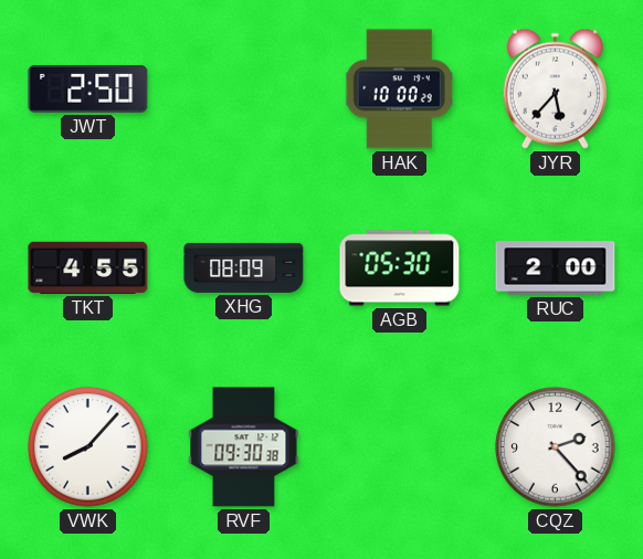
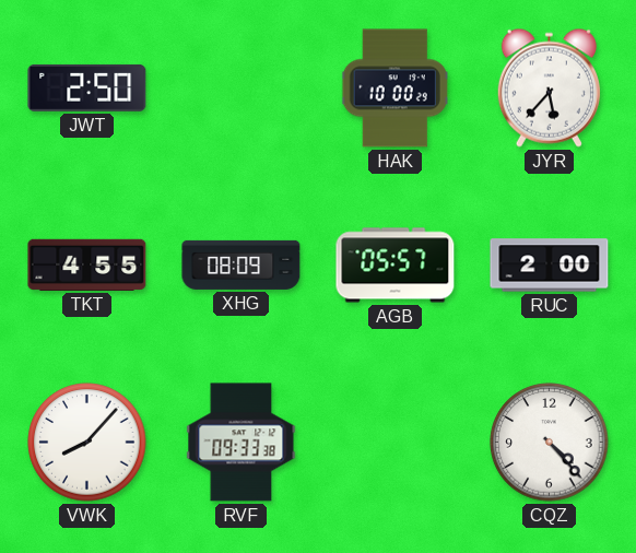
AGB: 05:30 -> 05:57 (396, 266)
RVF: 09:30 -> 09:33 (242, 443)
CQZ: 2:23 -> 4:23 (550, 443)
